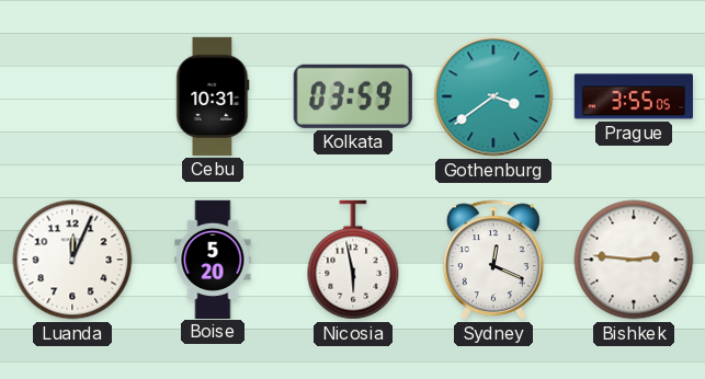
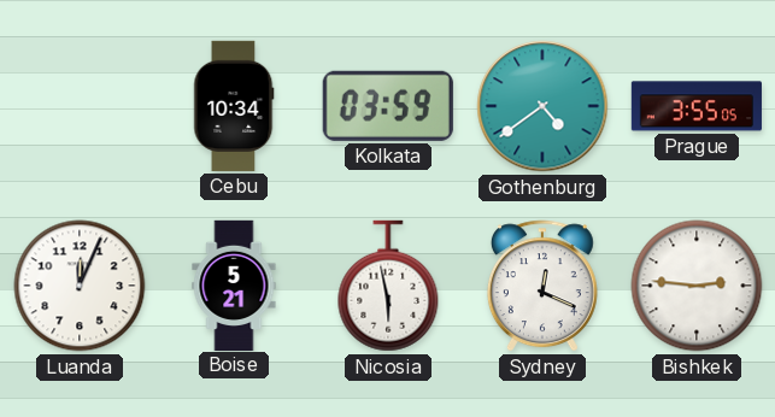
Cebu: 10:31 -> 10:34 (234, 106)
Gothenburg: 3:39 -> 4:39 (542, 106)
Boise: 5:20 -> 5:21 (234, 284)
